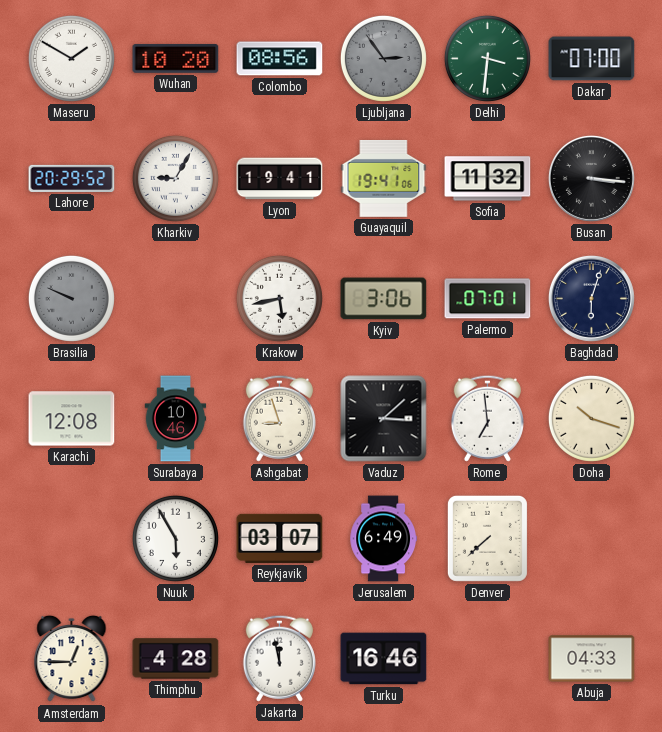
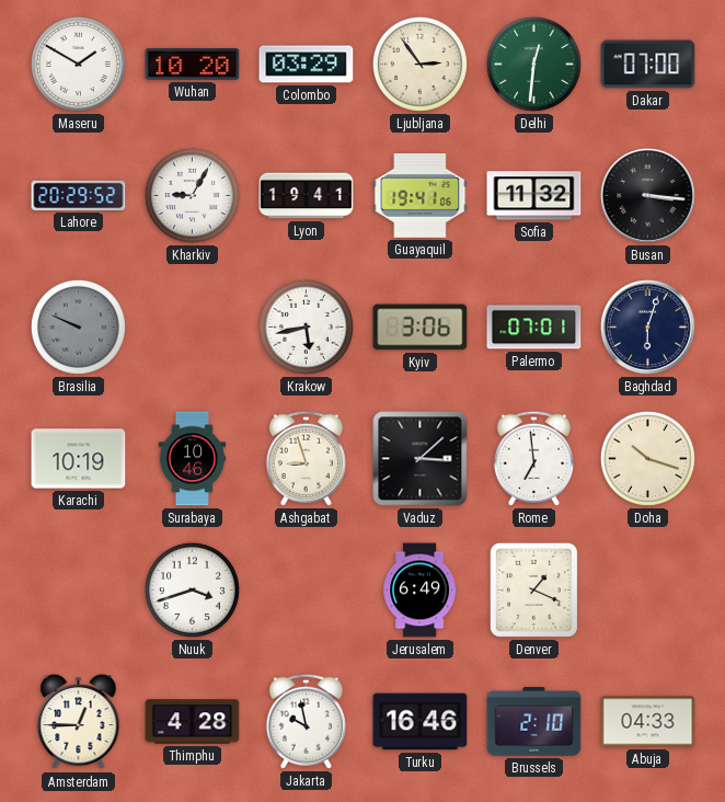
Colombo: 08:56 -> 03:29 (307, 65)
Ljubljana dial: grey -> cream (419, 64)
Delhi: 3:31 -> 12:31 (533, 64)
Karachi: 12:08 -> 10:19 (79, 459)
Nuuk: 5:55 -> 3:42 (192, 589)
Reykjavik: 03:07 -> none (280, 538)
Denver: 7:38 -> 1:19 (533, 589)
Jakarta: 11:58 -> 9:58 (306, 721)
Brussels: none -> 2:10 (534, 722)
